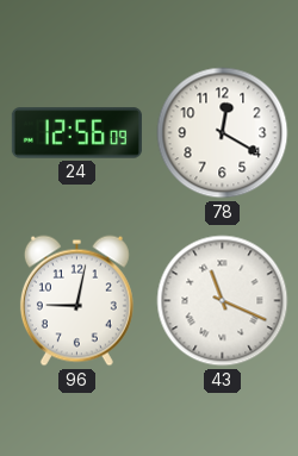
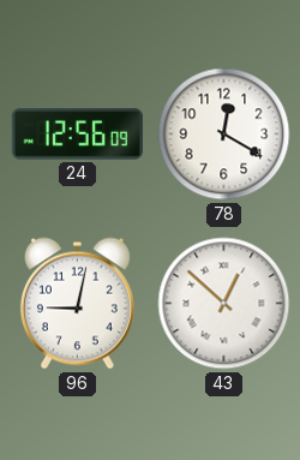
43: 11:19 -> 12:52 (224, 304)
